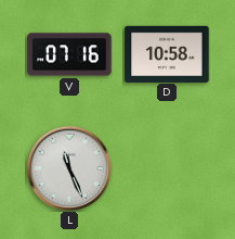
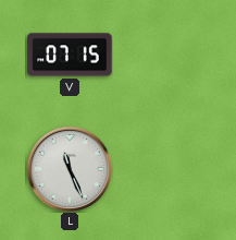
V: 07:16 -> 07:15 (70, 55)
D: 10:58 -> none (167, 53)
